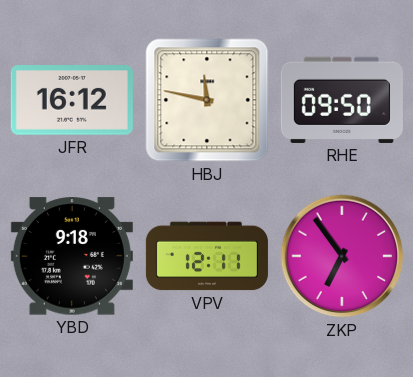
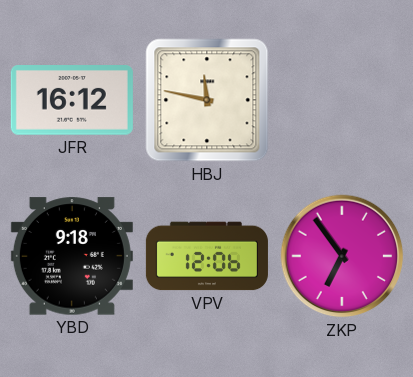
RHE: 09:50 -> none (342, 100)
VPV: 12:11 -> 12:06 (207, 256)
